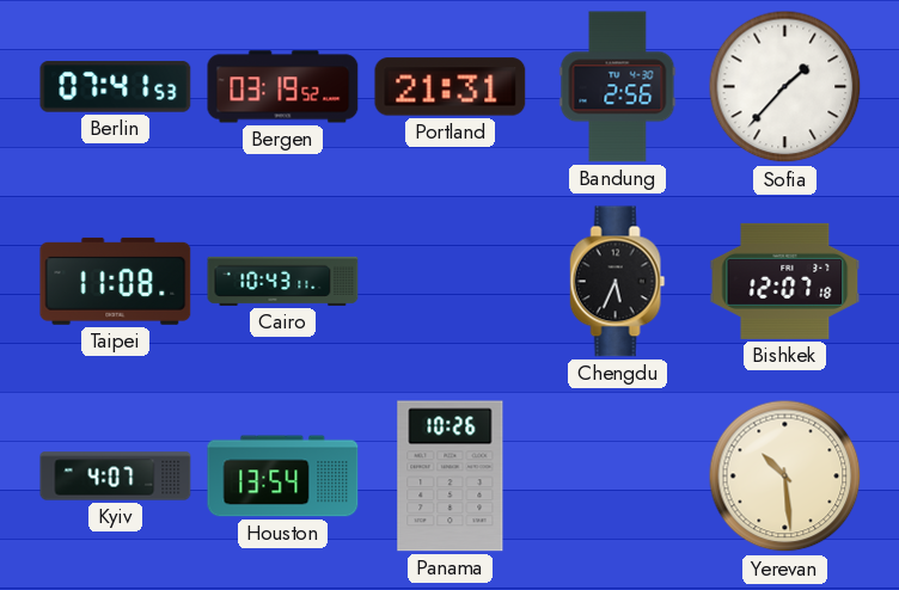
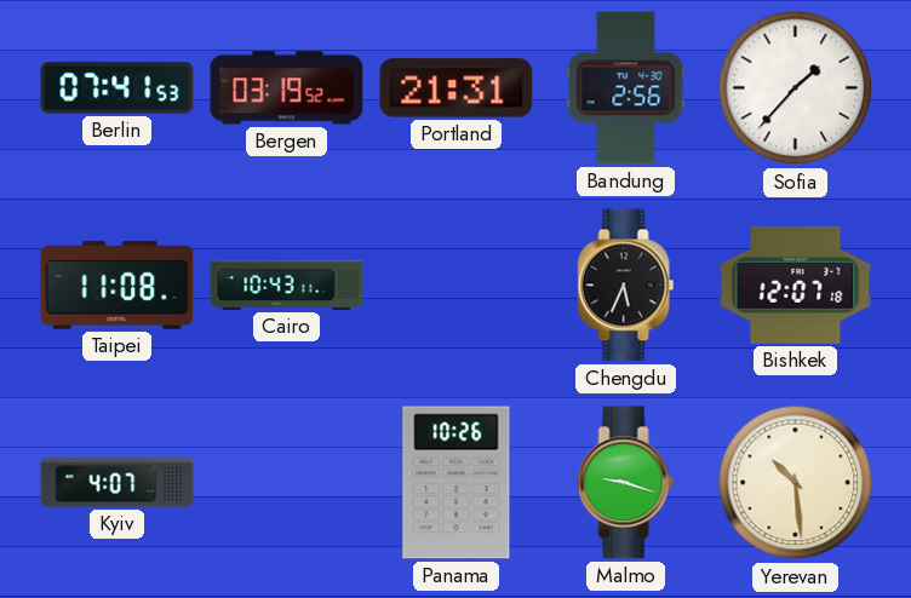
Houston: 13:54 -> none (283, 477)
Malmo: none -> 9:18 (626, 483)
